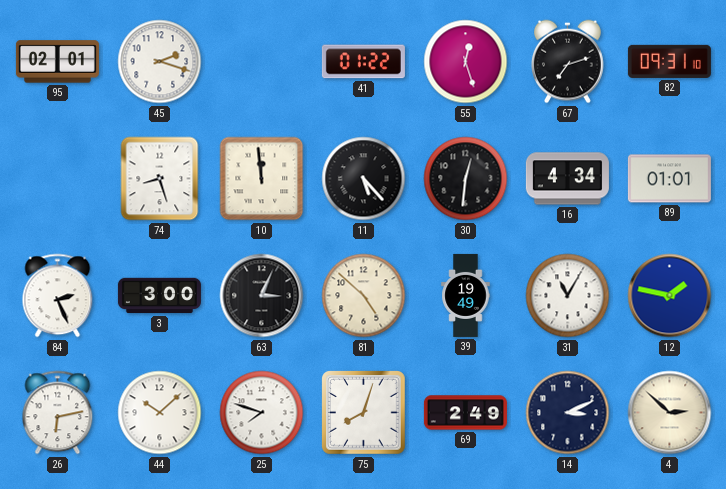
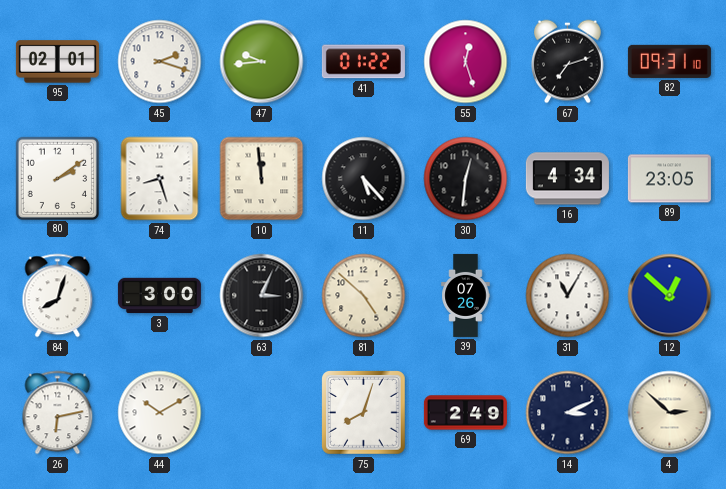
47: none -> 9:44 (262, 62)
80: none -> 2:09 (57, 178)
89: 01:01 -> 23:05 (669, 179)
84: 2:26 -> 8:03 (58, 296)
39: 19:49 -> 07:26 (466, 295)
12: 1:47 -> 12:52 (670, 296)
44: 10:08 -> 10:10 (160, 413)
25: 7:48 -> none (262, 413)
